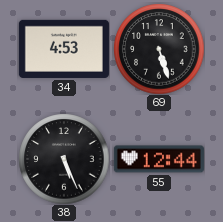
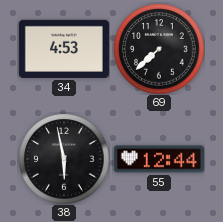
69: 5:27 -> 7:38 (159, 49)
38: 5:26 -> 5:58 (64, 159)
